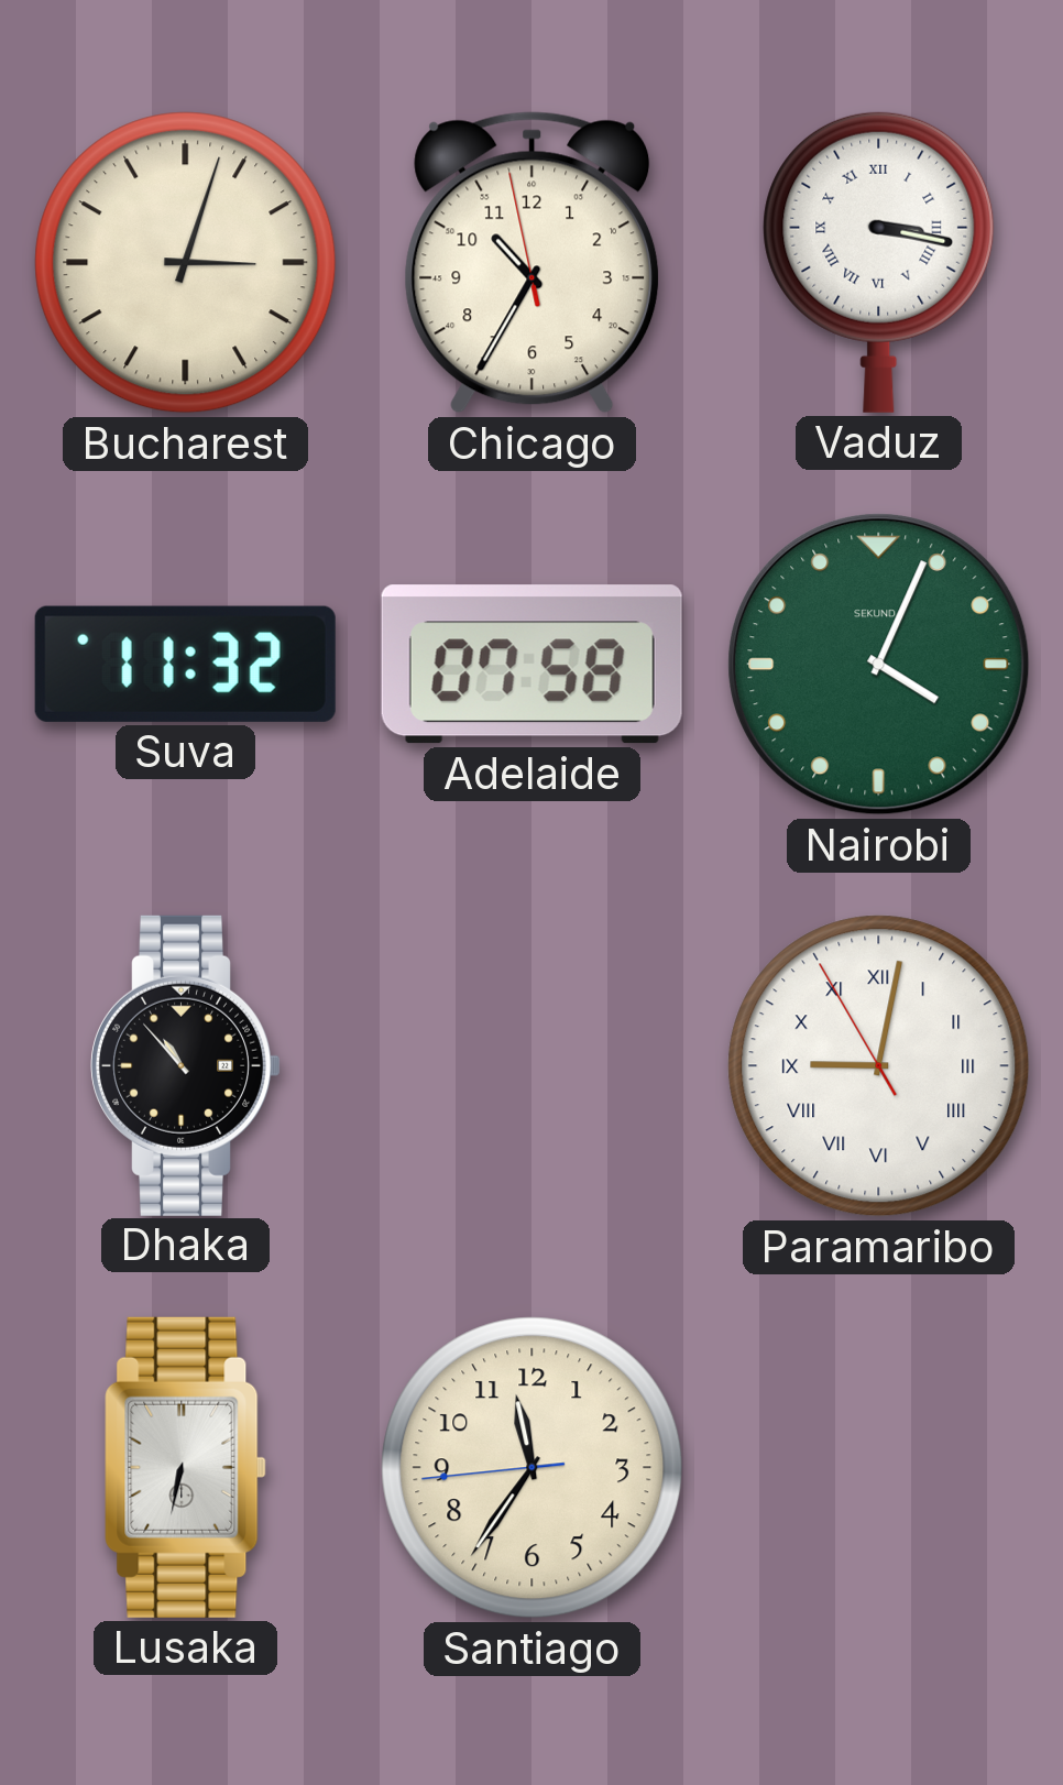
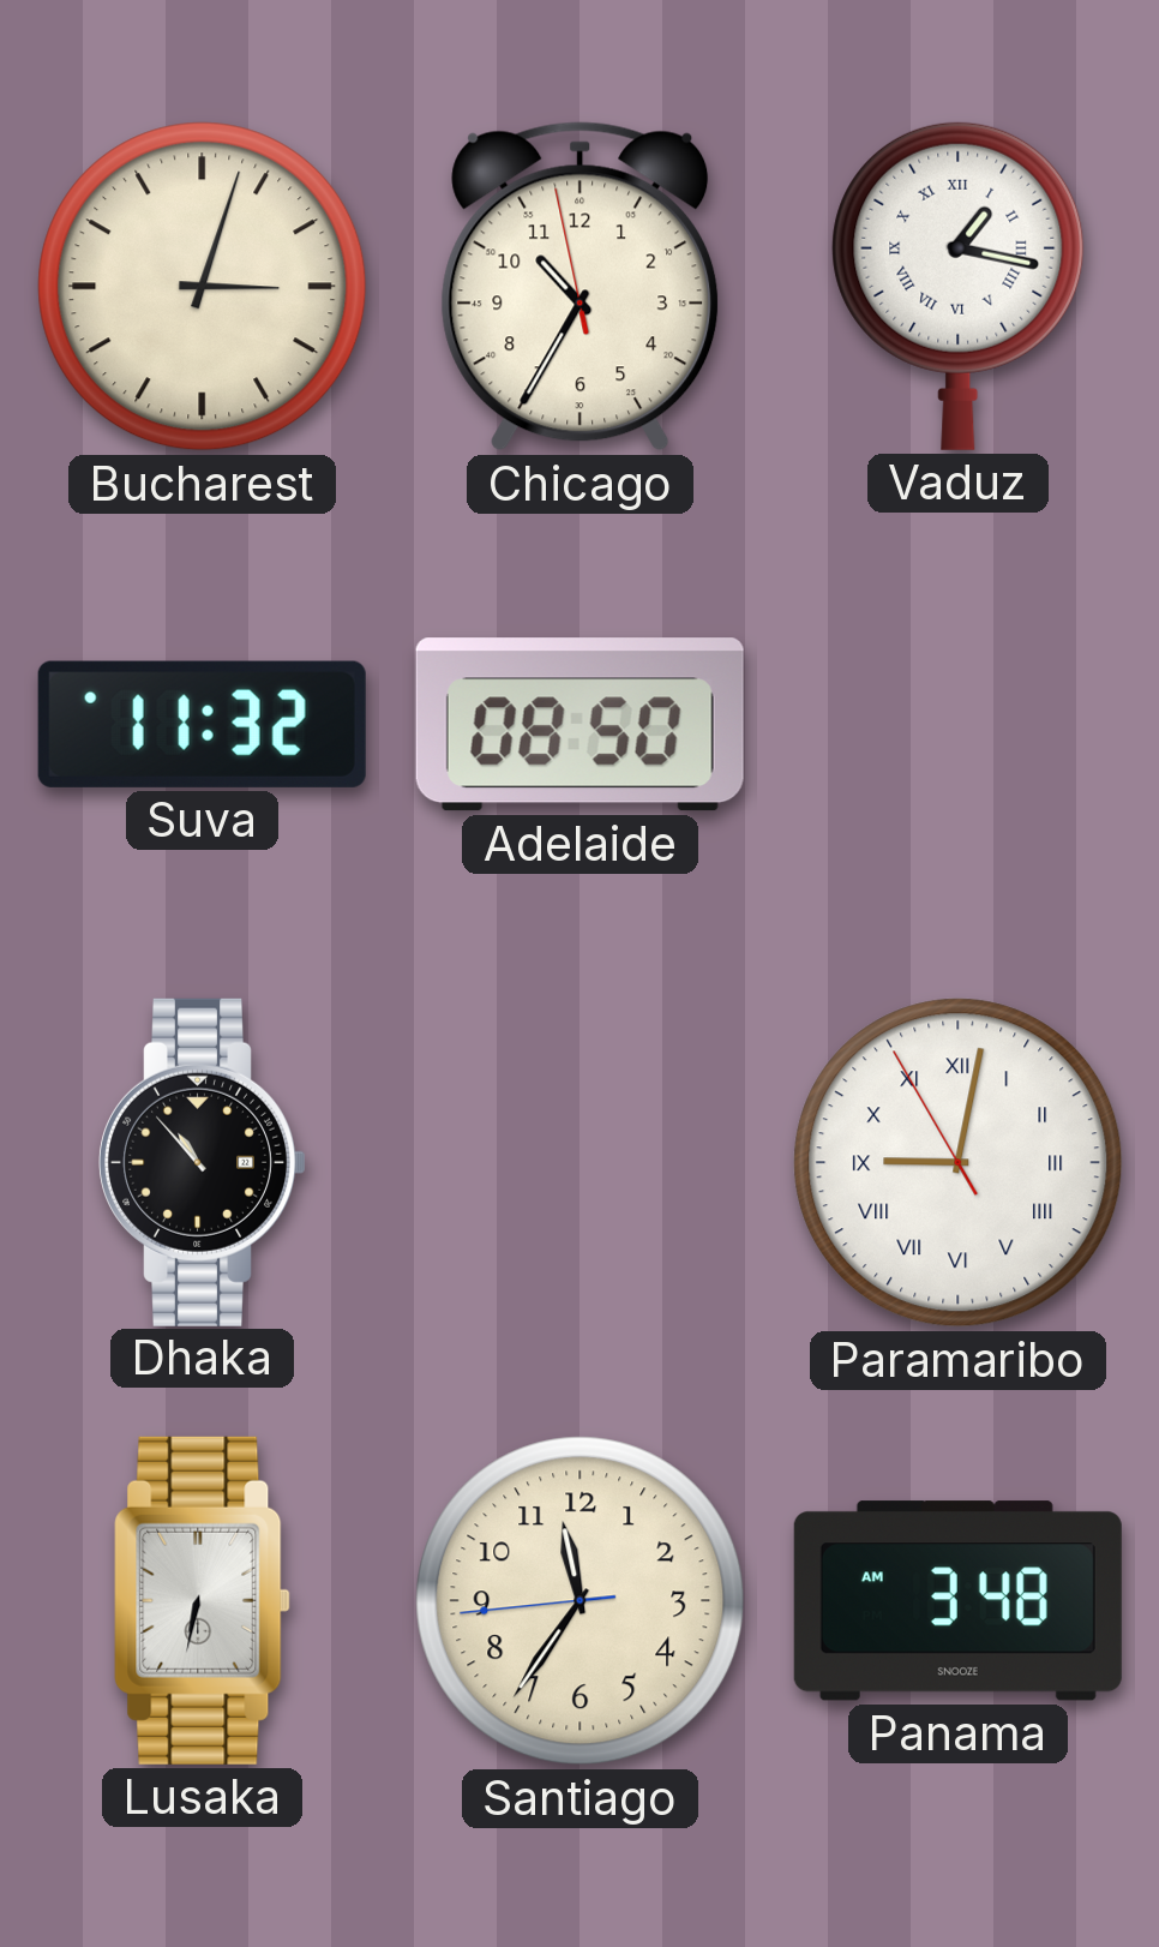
Vaduz: 3:17 -> 1:17 (959, 286)
Adelaide: 07:58 -> 08:50 (579, 725)
Nairobi: 4:04 -> none (879, 665)
Panama: none -> 3:48 (957, 1601)
